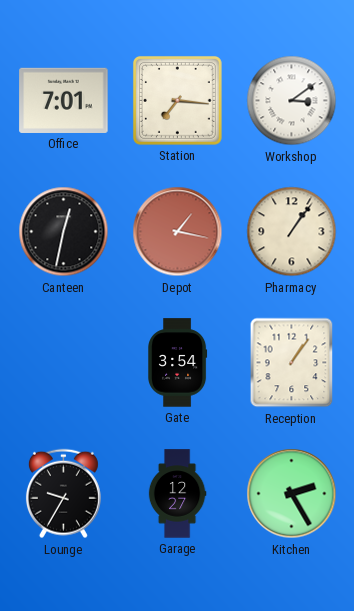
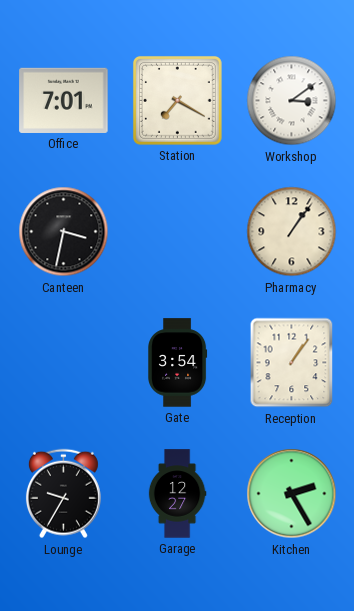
Station: 7:16 -> 7:20 (177, 100)
Canteen: 12:32 -> 3:32 (64, 232)
Depot: 1:17 -> none (178, 232)
